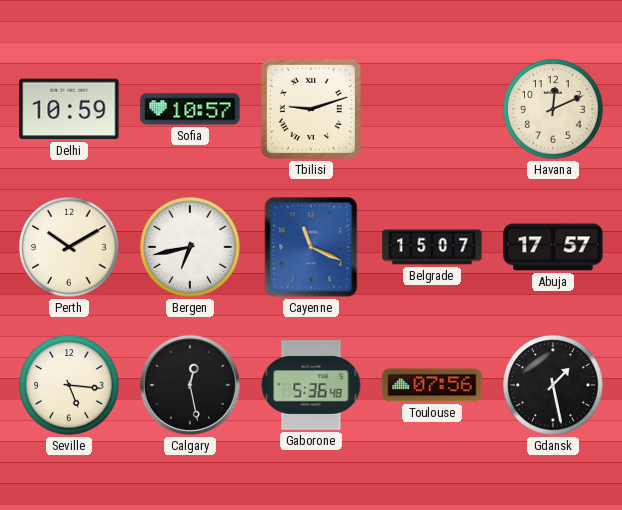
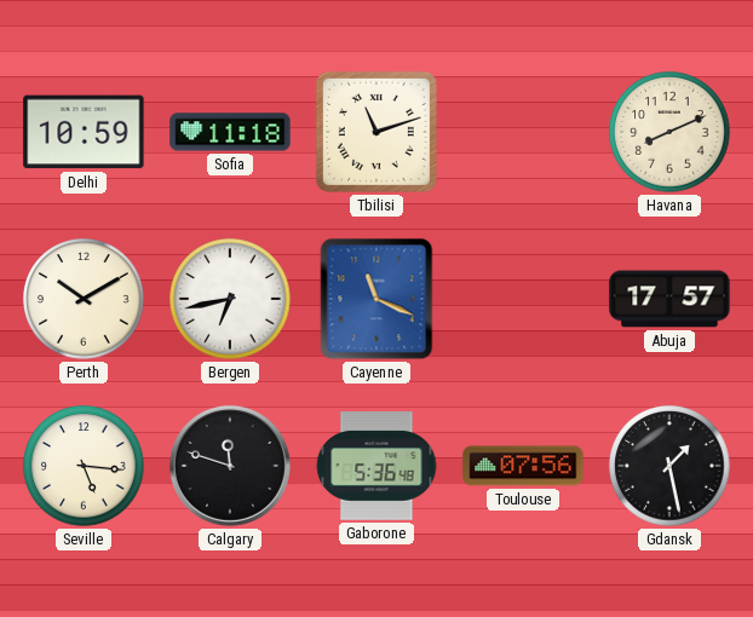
Sofia: 10:57 -> 11:18 (230, 132)
Tbilisi: 9:12 -> 11:12 (376, 132)
Havana: 12:11 -> 8:11 (669, 132)
Belgrade: 15:07 -> none (432, 247)
Calgary: 12:28 -> 11:48 (230, 466)
